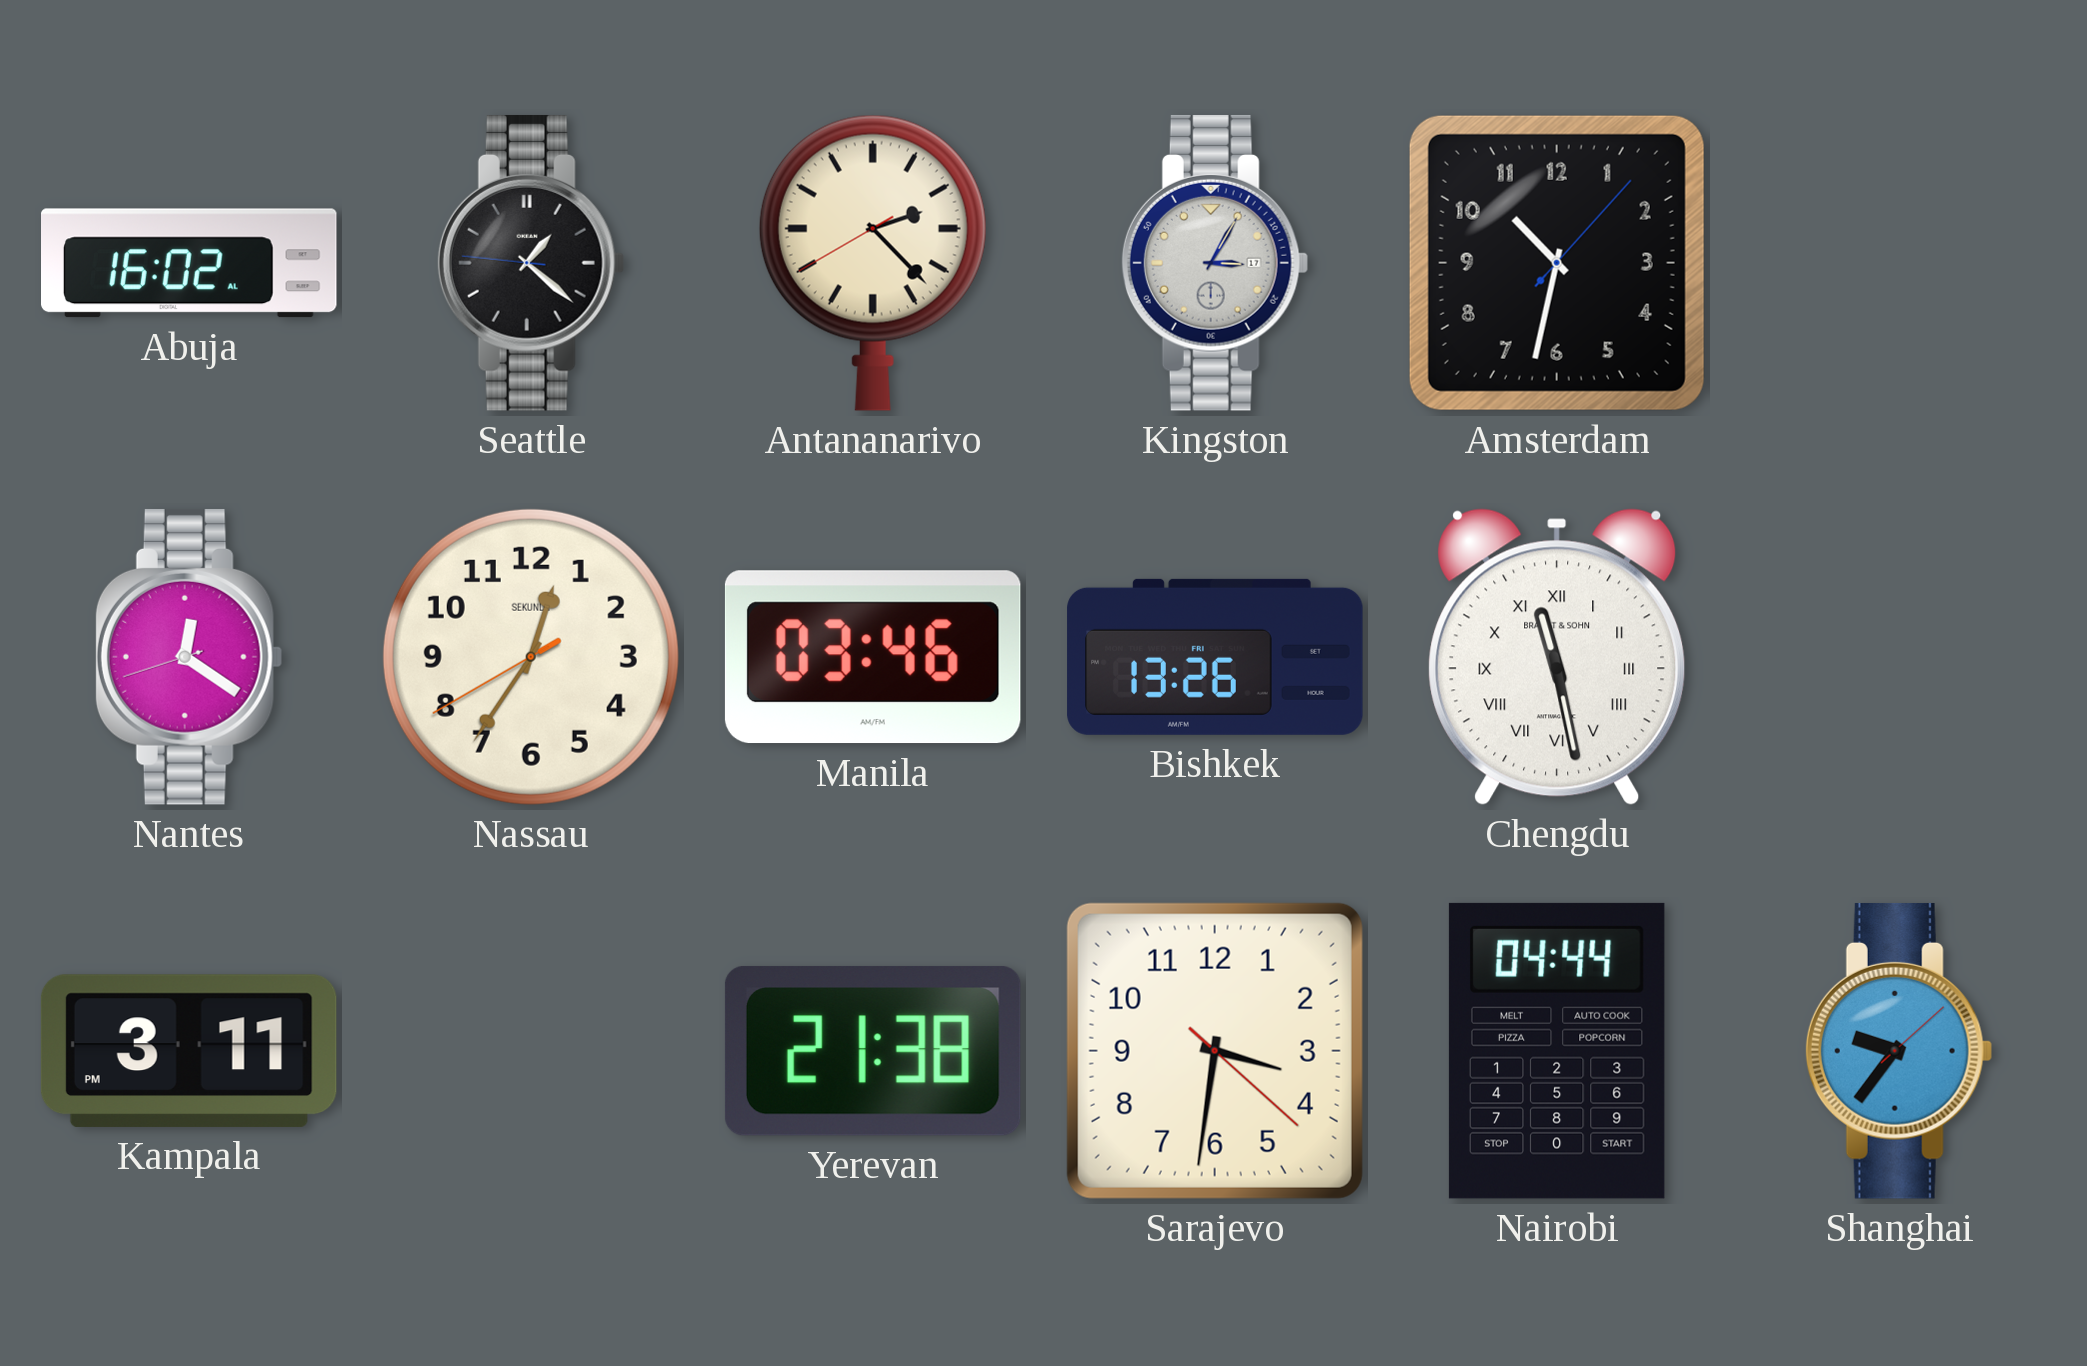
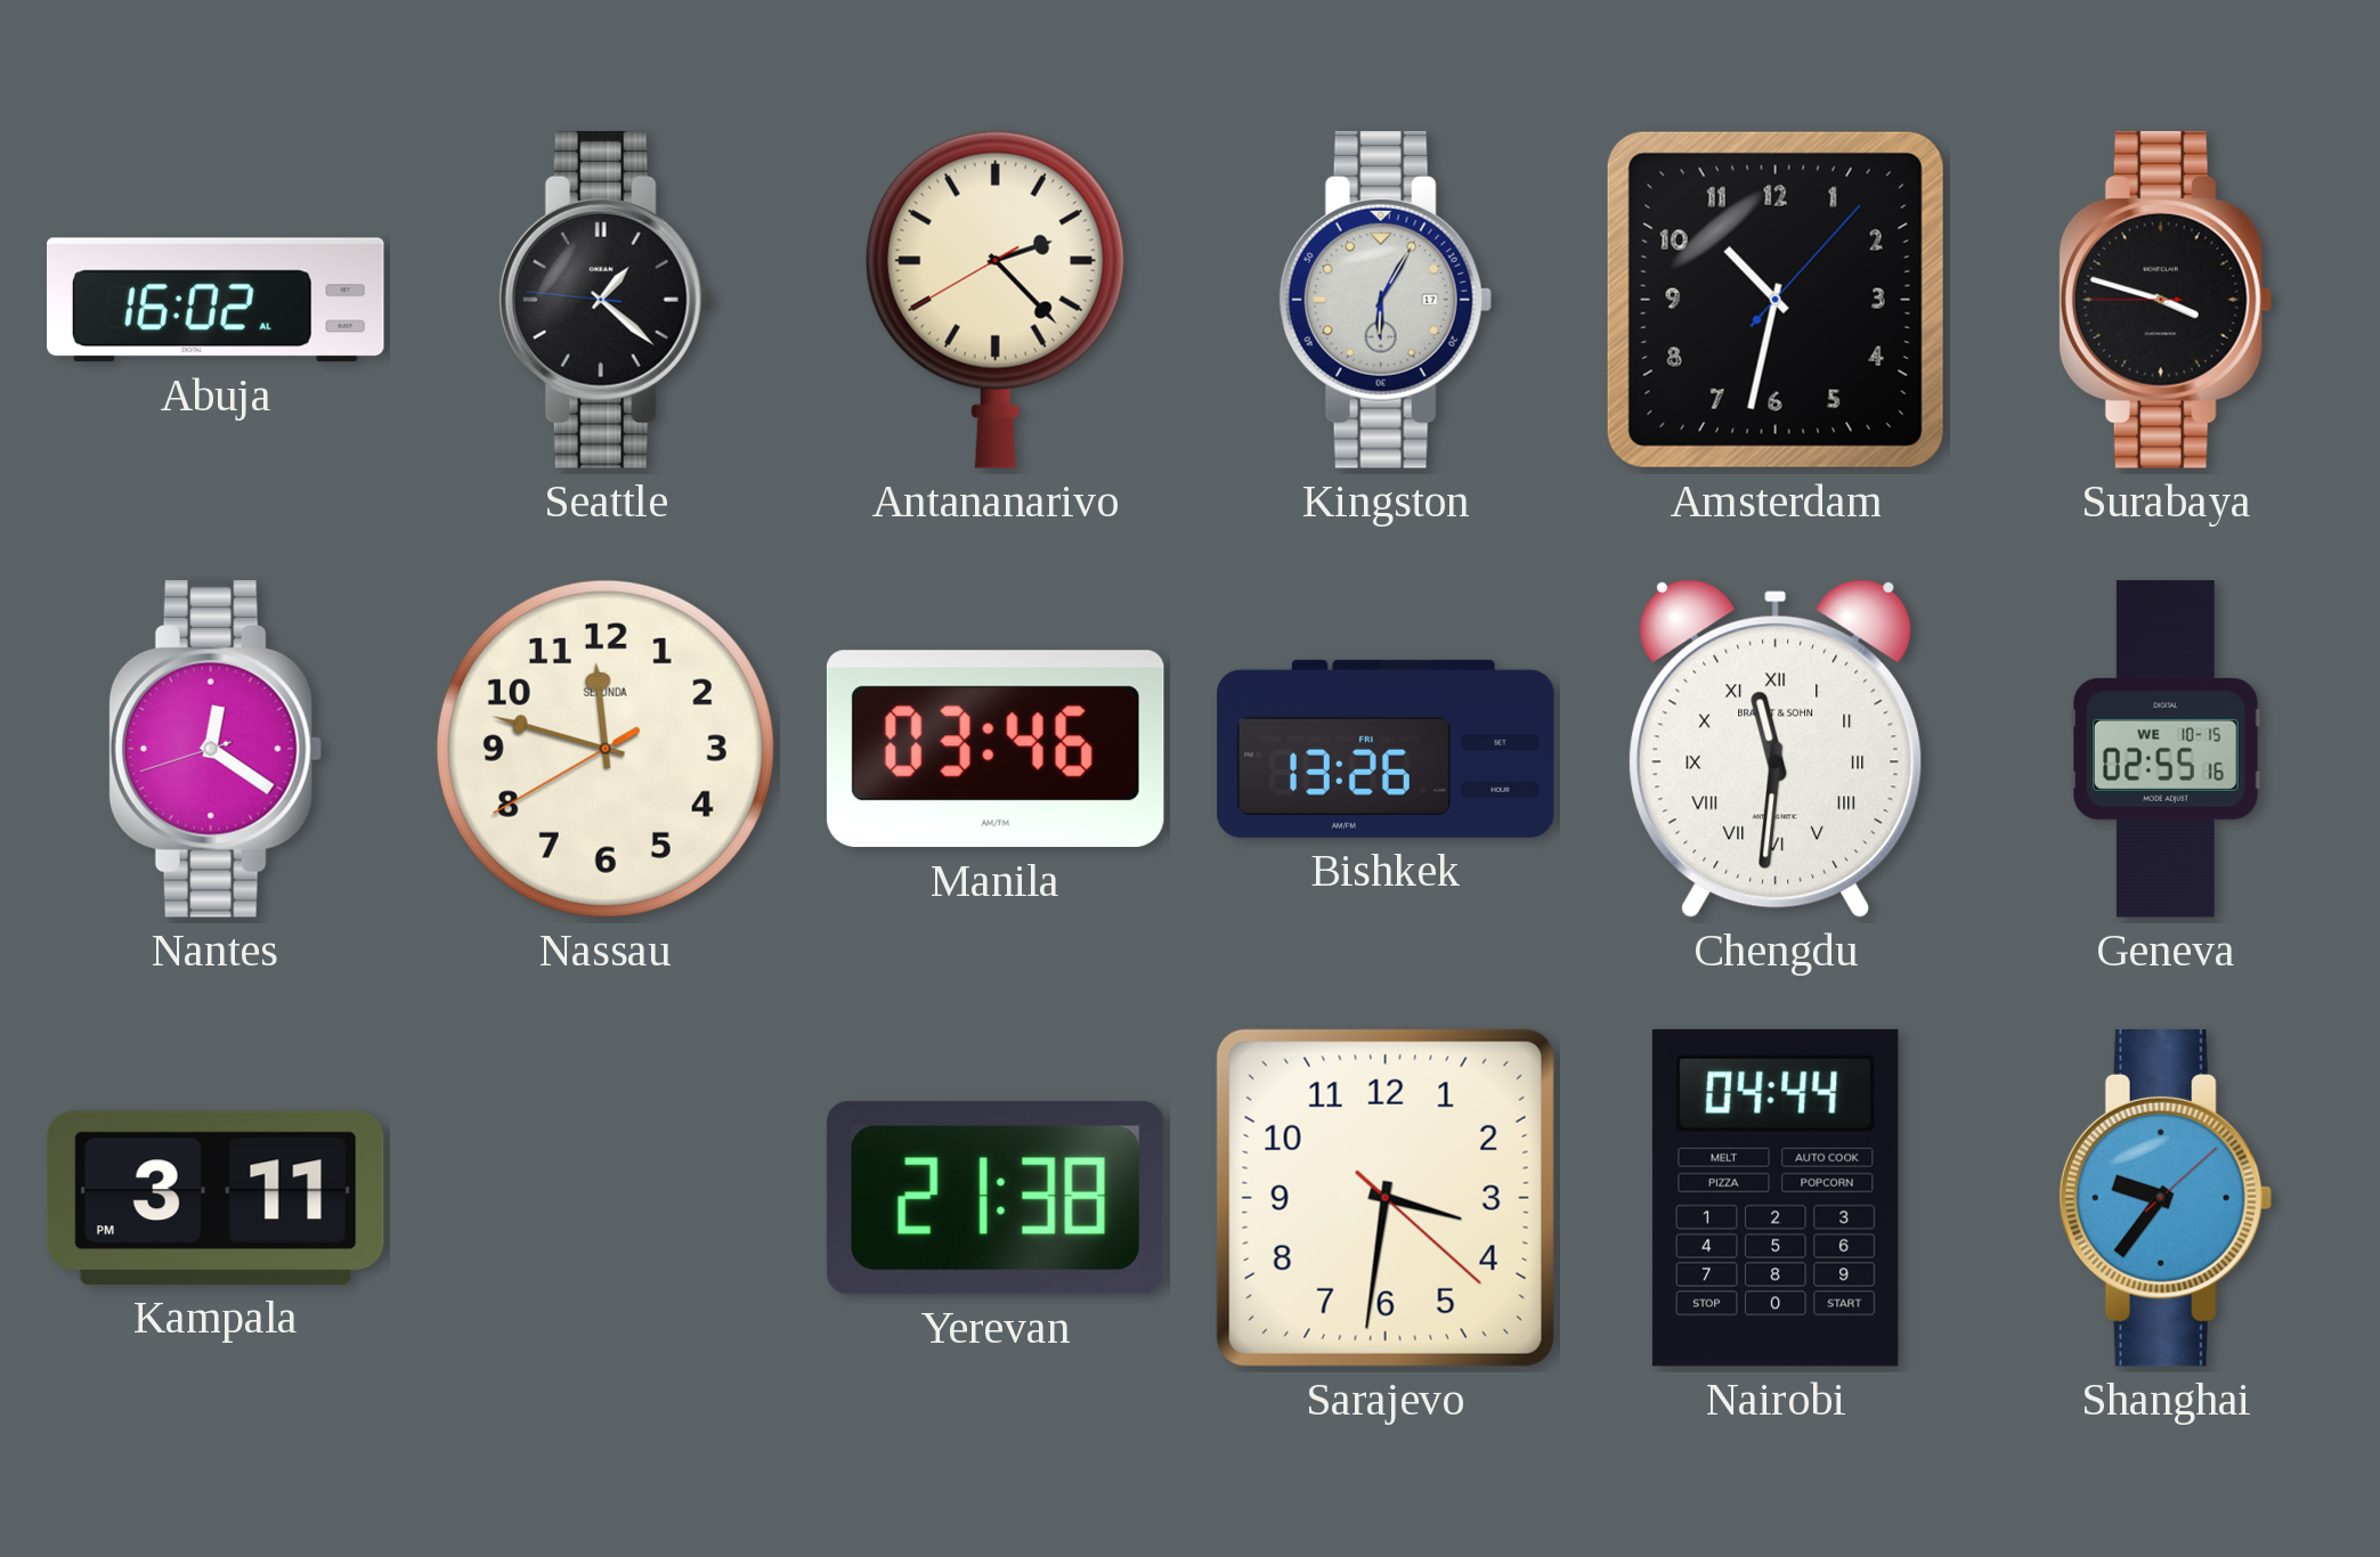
Kingston: 3:05 -> 6:05 (1386, 300)
Surabaya: none -> 3:47 (2166, 300)
Nassau: 12:35 -> 11:47 (606, 749)
Chengdu: 11:28 -> 11:31 (1776, 749)
Geneva: none -> 02:55 (2167, 749)
